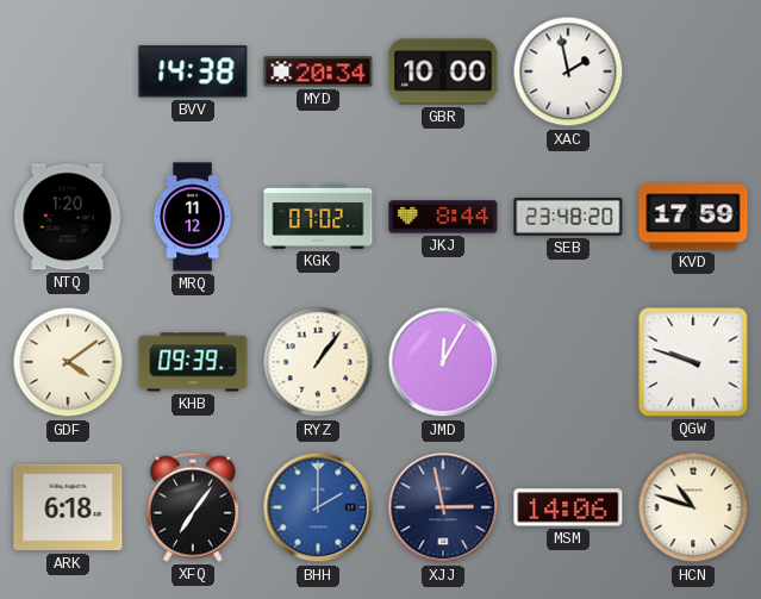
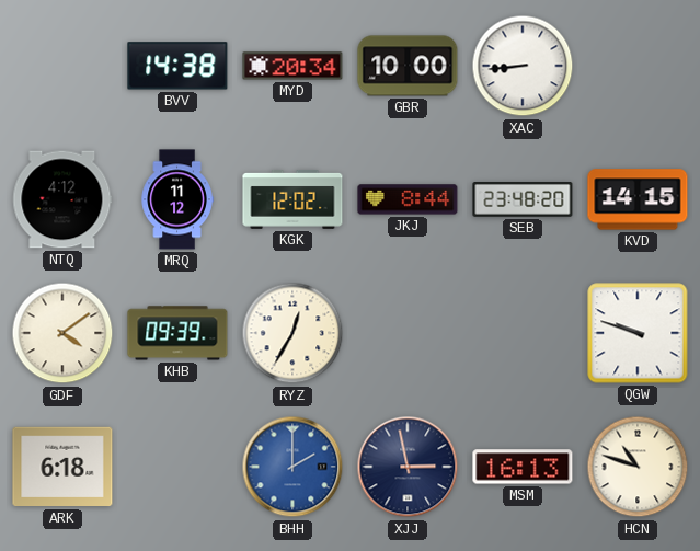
XAC: 1:58 -> 8:44 (523, 66)
NTQ: 1:20 -> 4:12 (62, 199)
KGK: 07:02 -> 12:02 (292, 199)
KVD: 17:59 -> 14:15 (638, 199)
RYZ: 1:06 -> 12:35 (292, 333)
JMD: 12:05 -> none (443, 362)
XFQ: 7:06 -> none (193, 507)
MSM: 14:06 -> 16:13 (523, 467)
